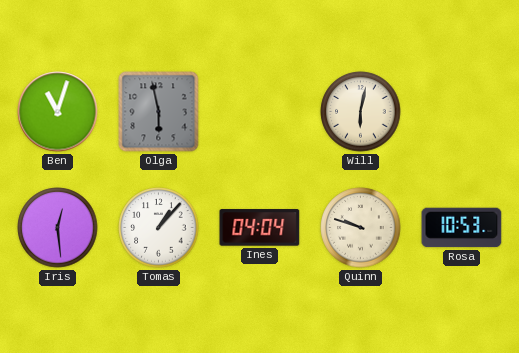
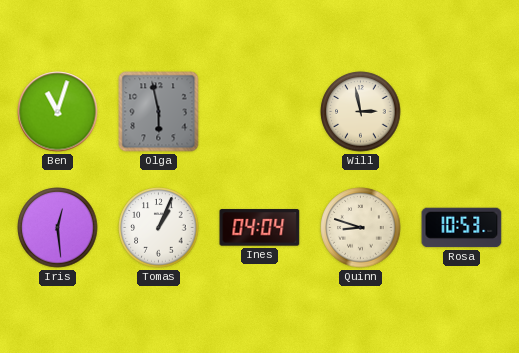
Will: 6:02 -> 2:58 (361, 112)
Tomas: 1:07 -> 1:04 (159, 228)
Quinn: 9:48 -> 8:48 (361, 228)
